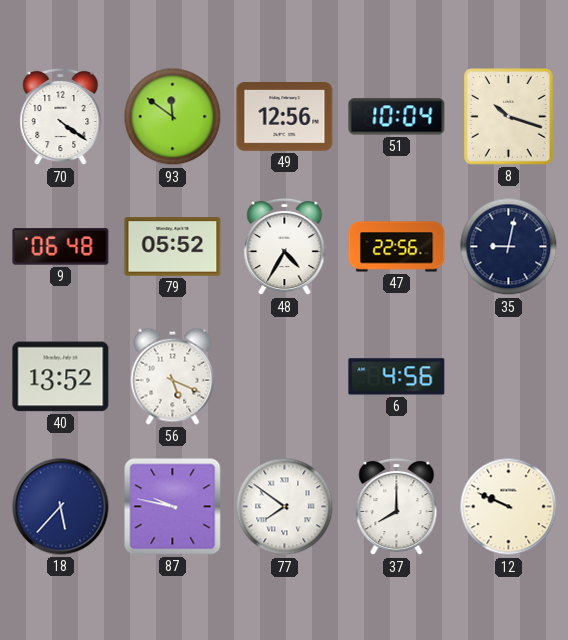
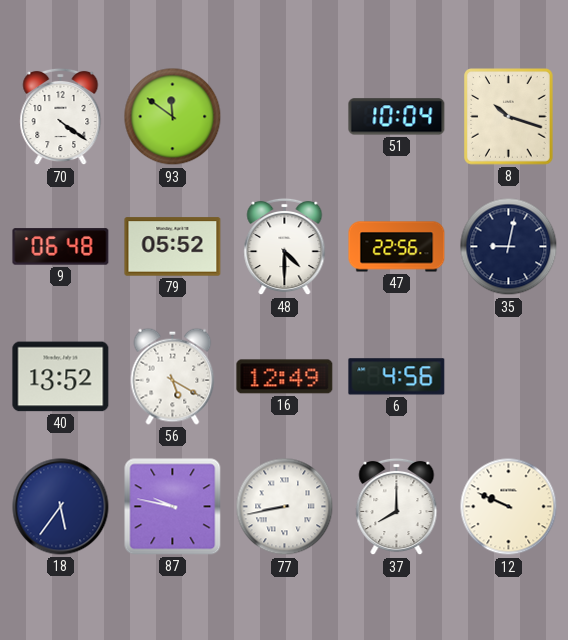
49: 12:56 -> none (285, 117)
48: 4:35 -> 4:30 (285, 247)
56: 5:19 -> 5:20 (173, 376)
16: none -> 12:49 (285, 377)
18: 5:37 -> 5:36 (61, 507)
77: 7:51 -> 8:43 (285, 507)
